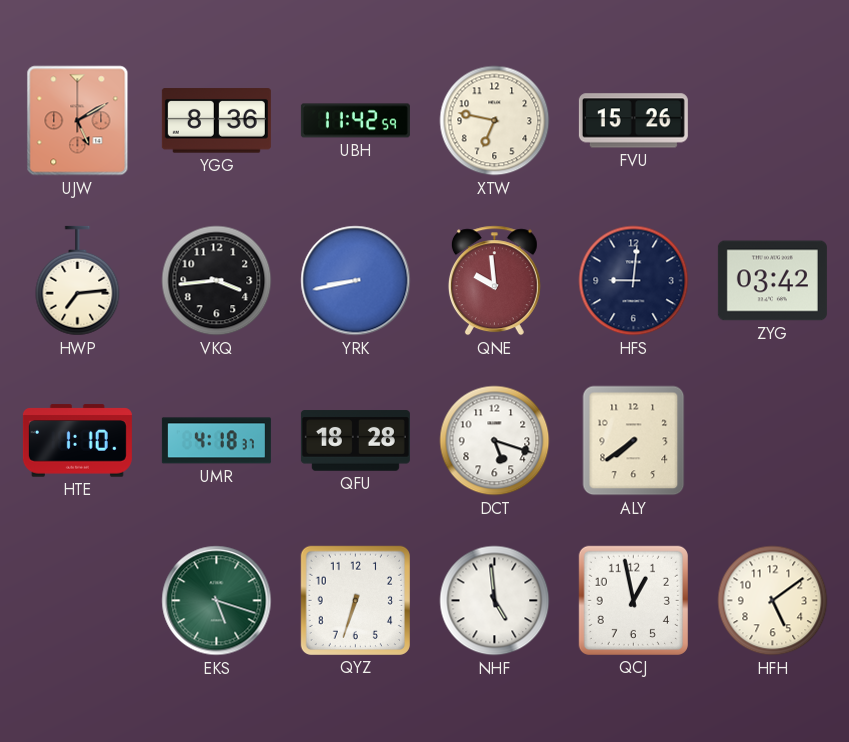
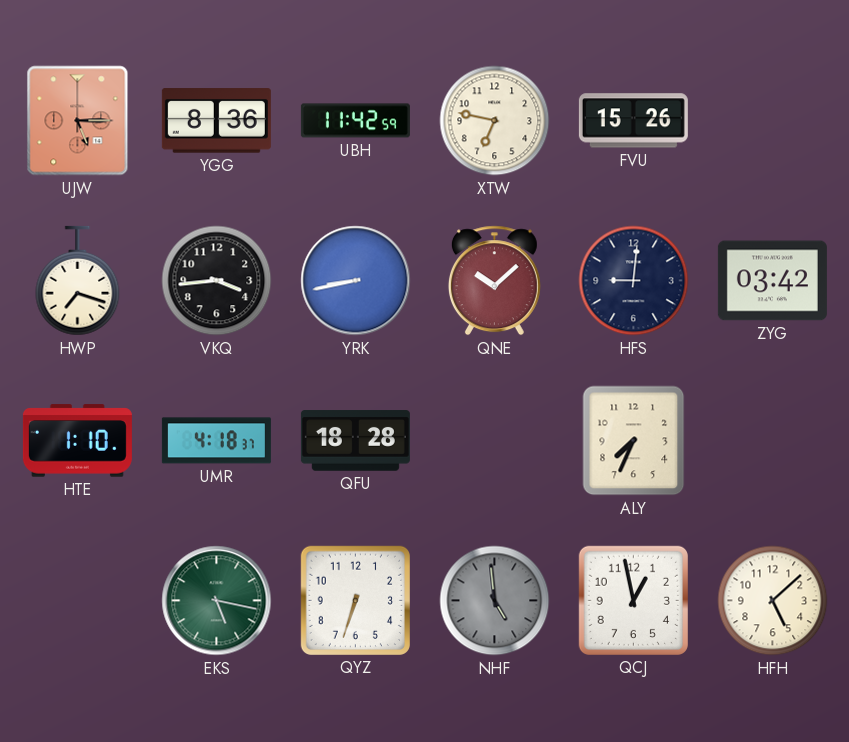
UJW: 5:10 -> 5:15 (78, 121)
HWP: 7:14 -> 7:18 (78, 281)
QNE: 9:59 -> 10:08 (494, 281)
DCT: 5:18 -> none (495, 441)
ALY: 7:39 -> 7:34 (634, 441)
EKS: 5:18 -> 5:17 (217, 601)
NHF dial: white -> grey (495, 601)
HFH: 5:09 -> 5:08 (773, 601)
